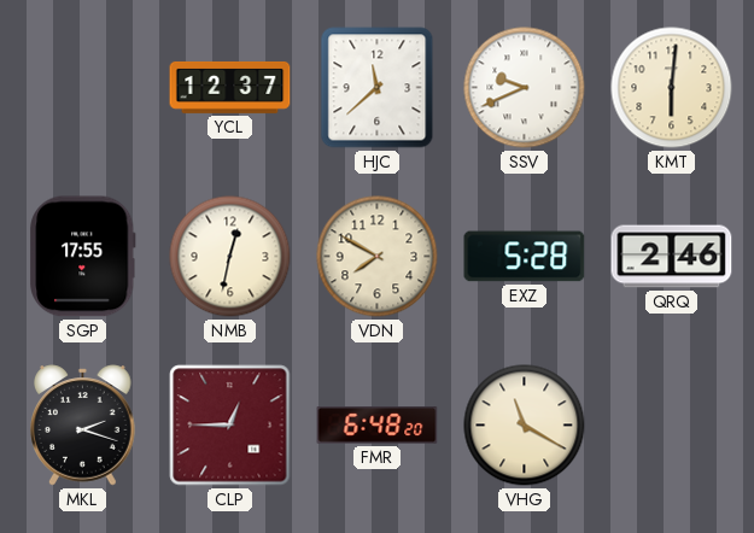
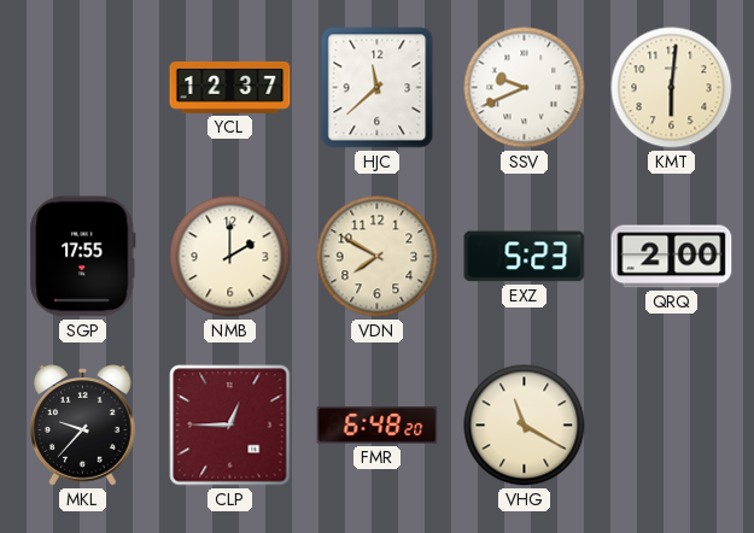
NMB: 12:32 -> 2:00 (230, 257)
EXZ: 5:28 -> 5:23 (525, 257)
QRQ: 2:46 -> 2:00 (672, 257)
MKL: 2:18 -> 9:37 (83, 426)
